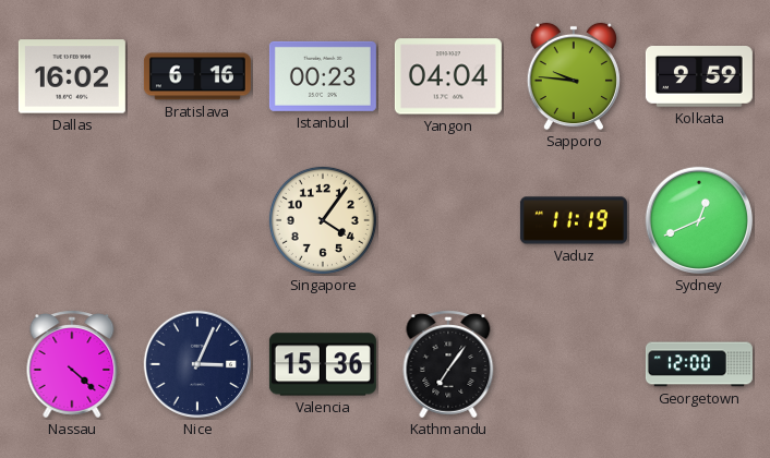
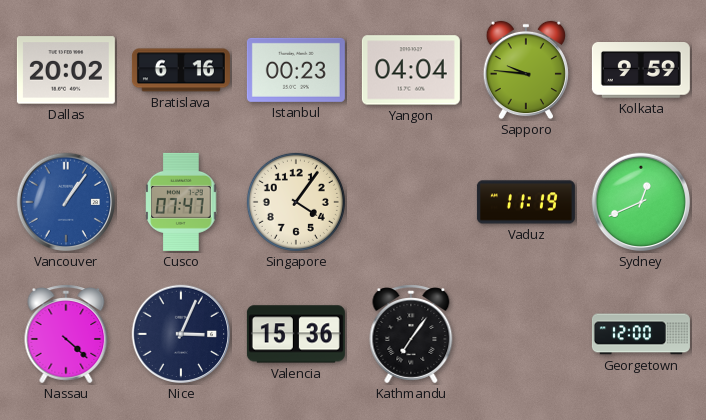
Dallas: 16:02 -> 20:02 (66, 70)
Vancouver: none -> 1:06 (66, 202)
Cusco: none -> 07:47 (181, 202)
